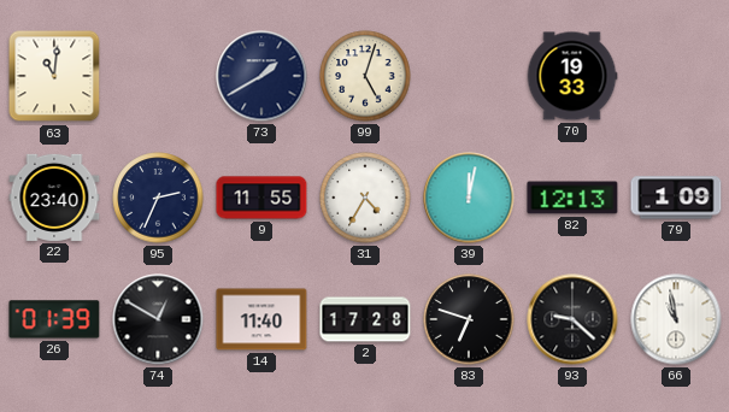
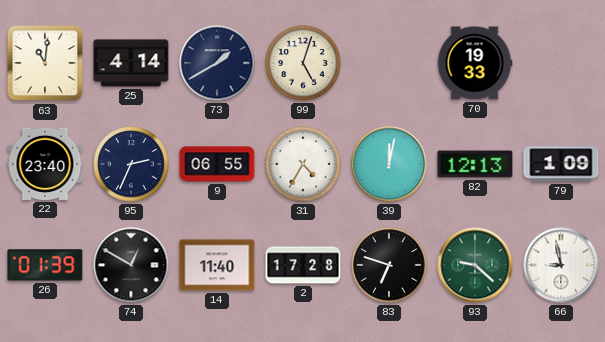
25: none -> 4:14 (131, 63)
9: 11:55 -> 06:55 (217, 164)
93 dial: black -> green (475, 265)
66: 10:58 -> 8:58 (561, 265)
